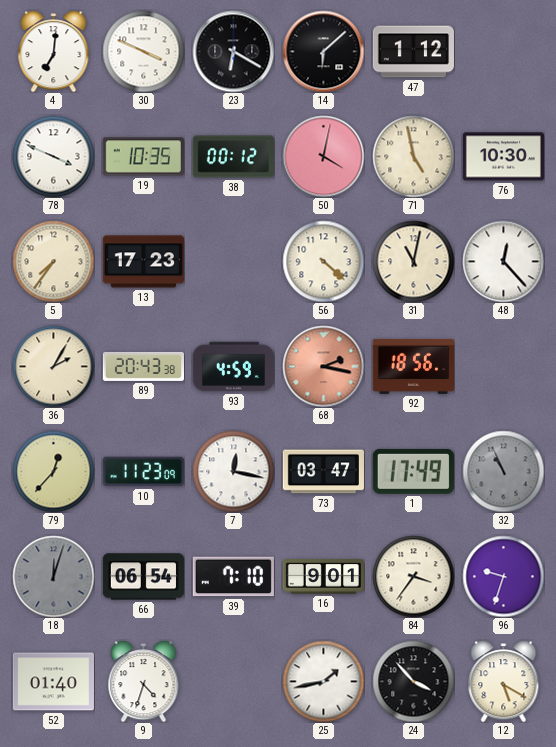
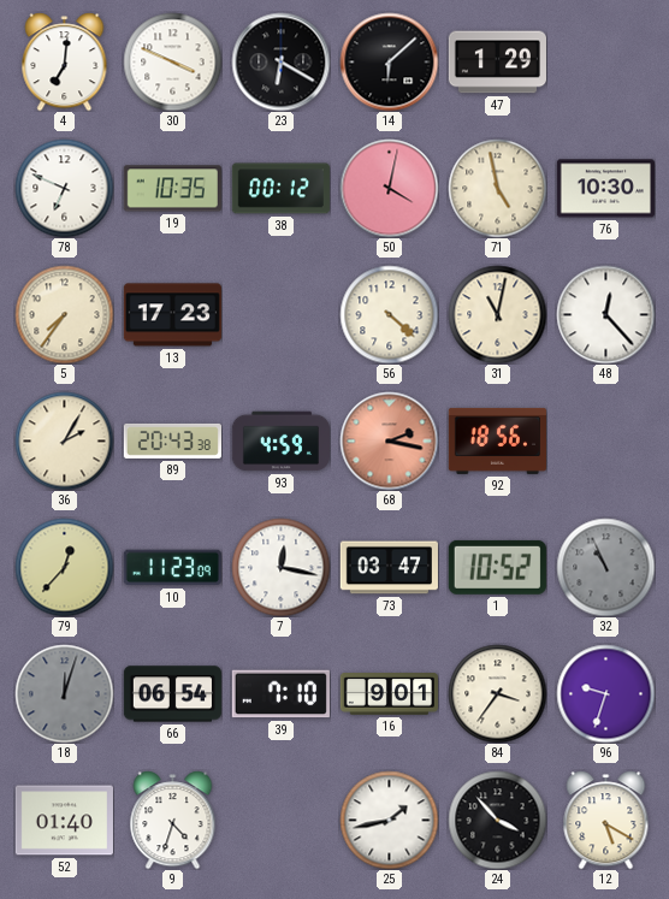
47: 1:12 -> 1:29 (497, 63)
78: 3:49 -> 6:49 (64, 188)
1: 17:49 -> 10:52 (497, 567)
